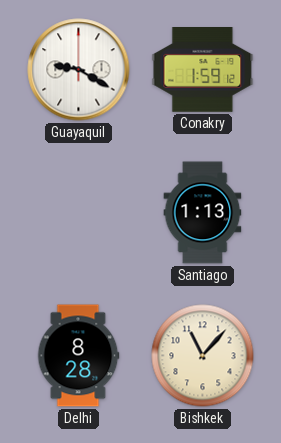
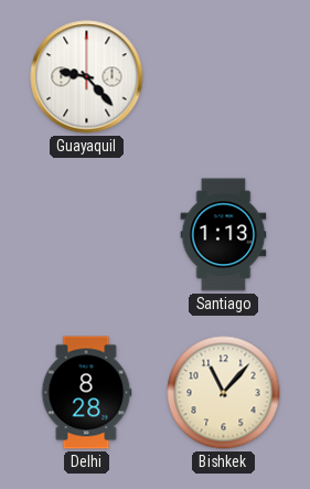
Guayaquil: 9:20 -> 9:23 (87, 77)
Conakry: 1:59 -> none (203, 70)
